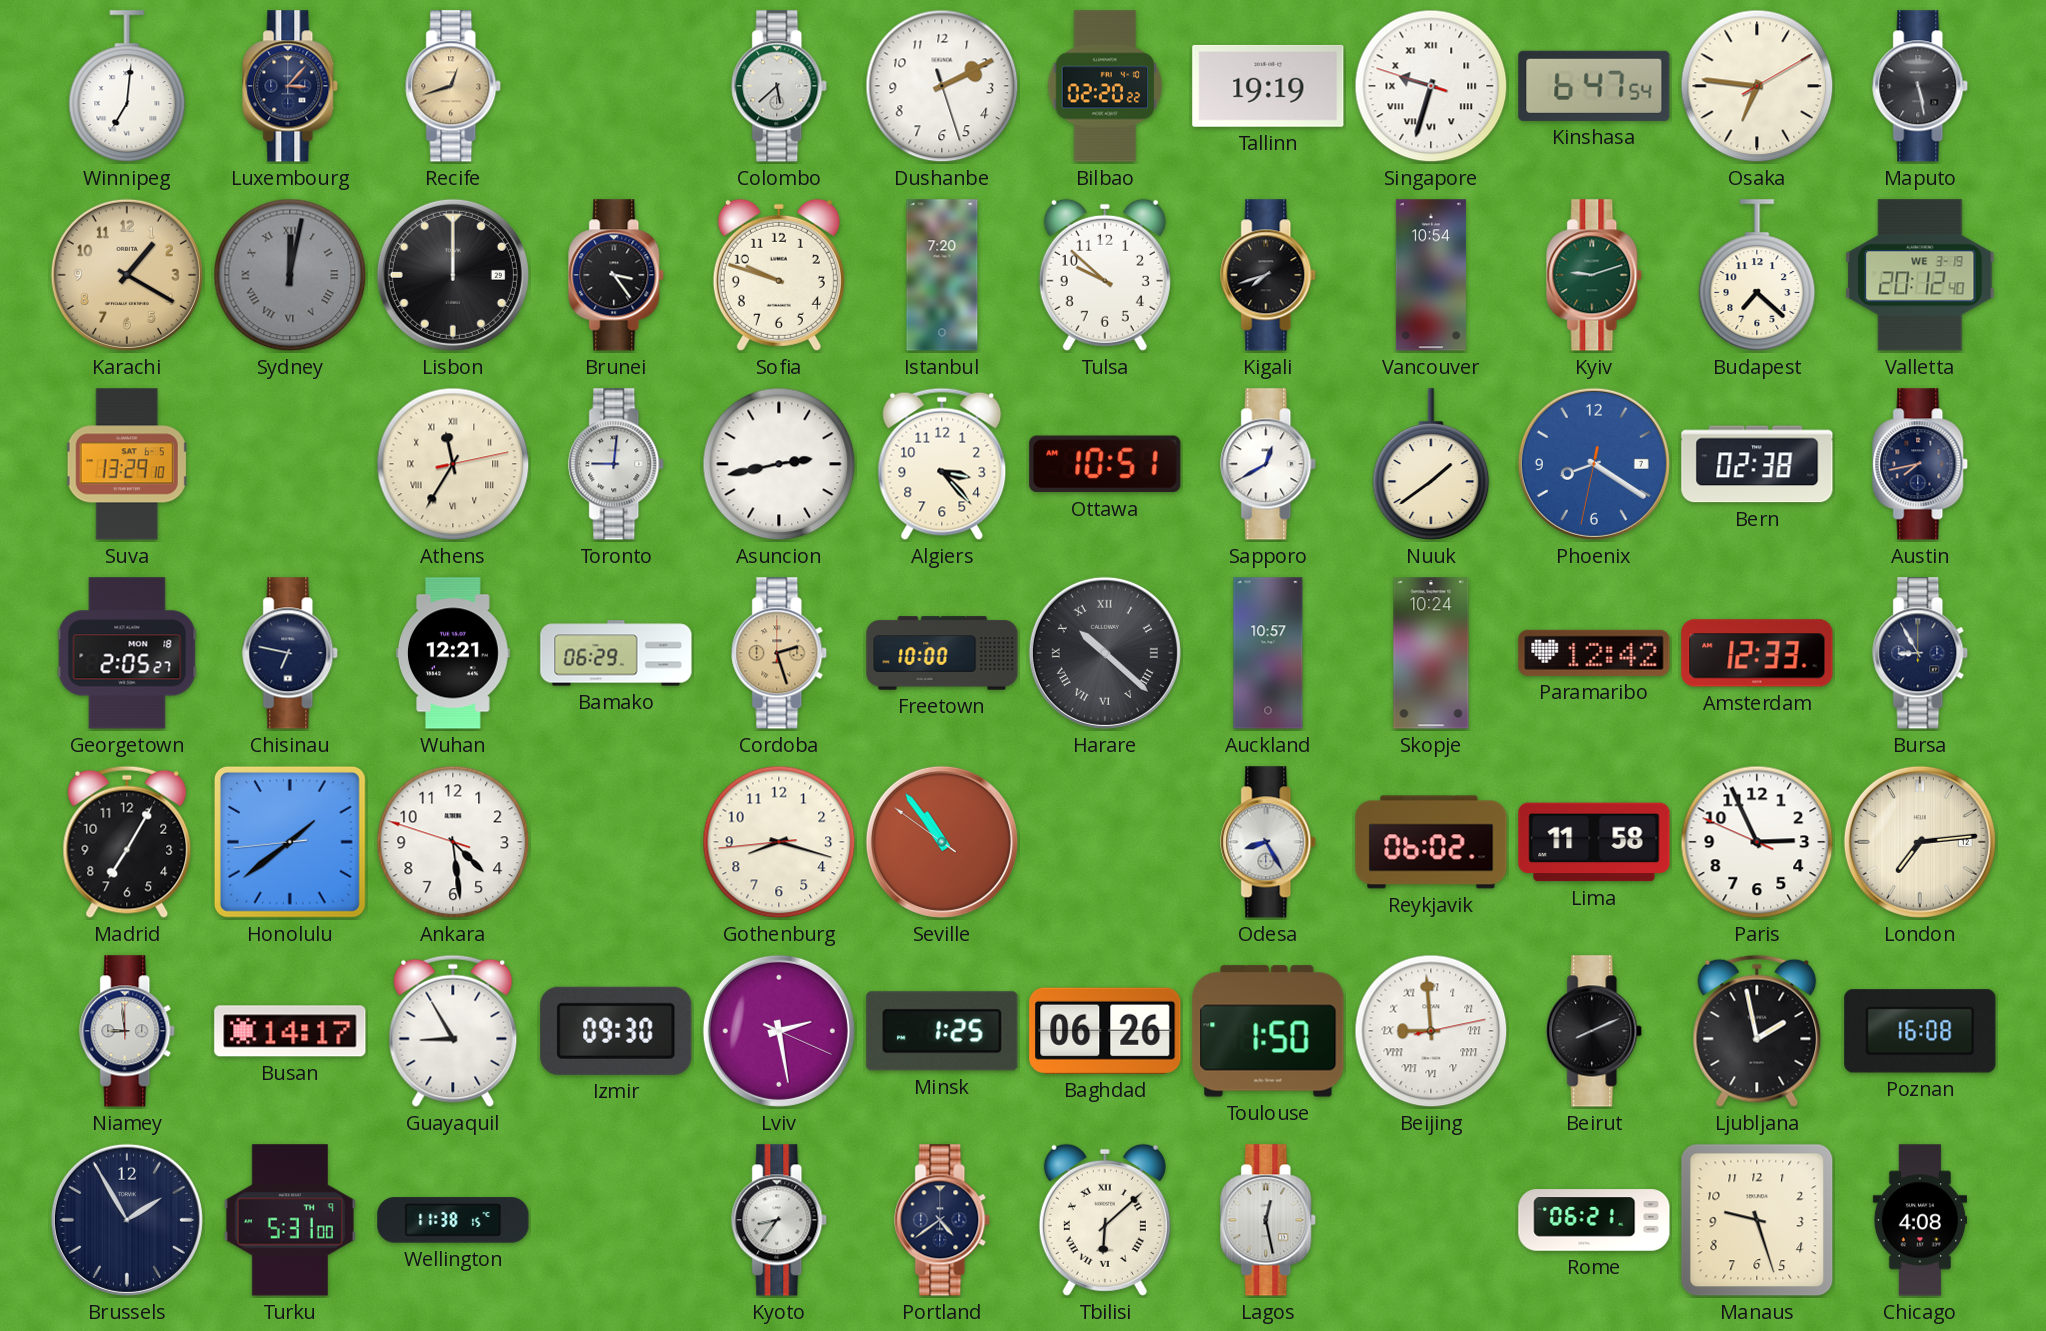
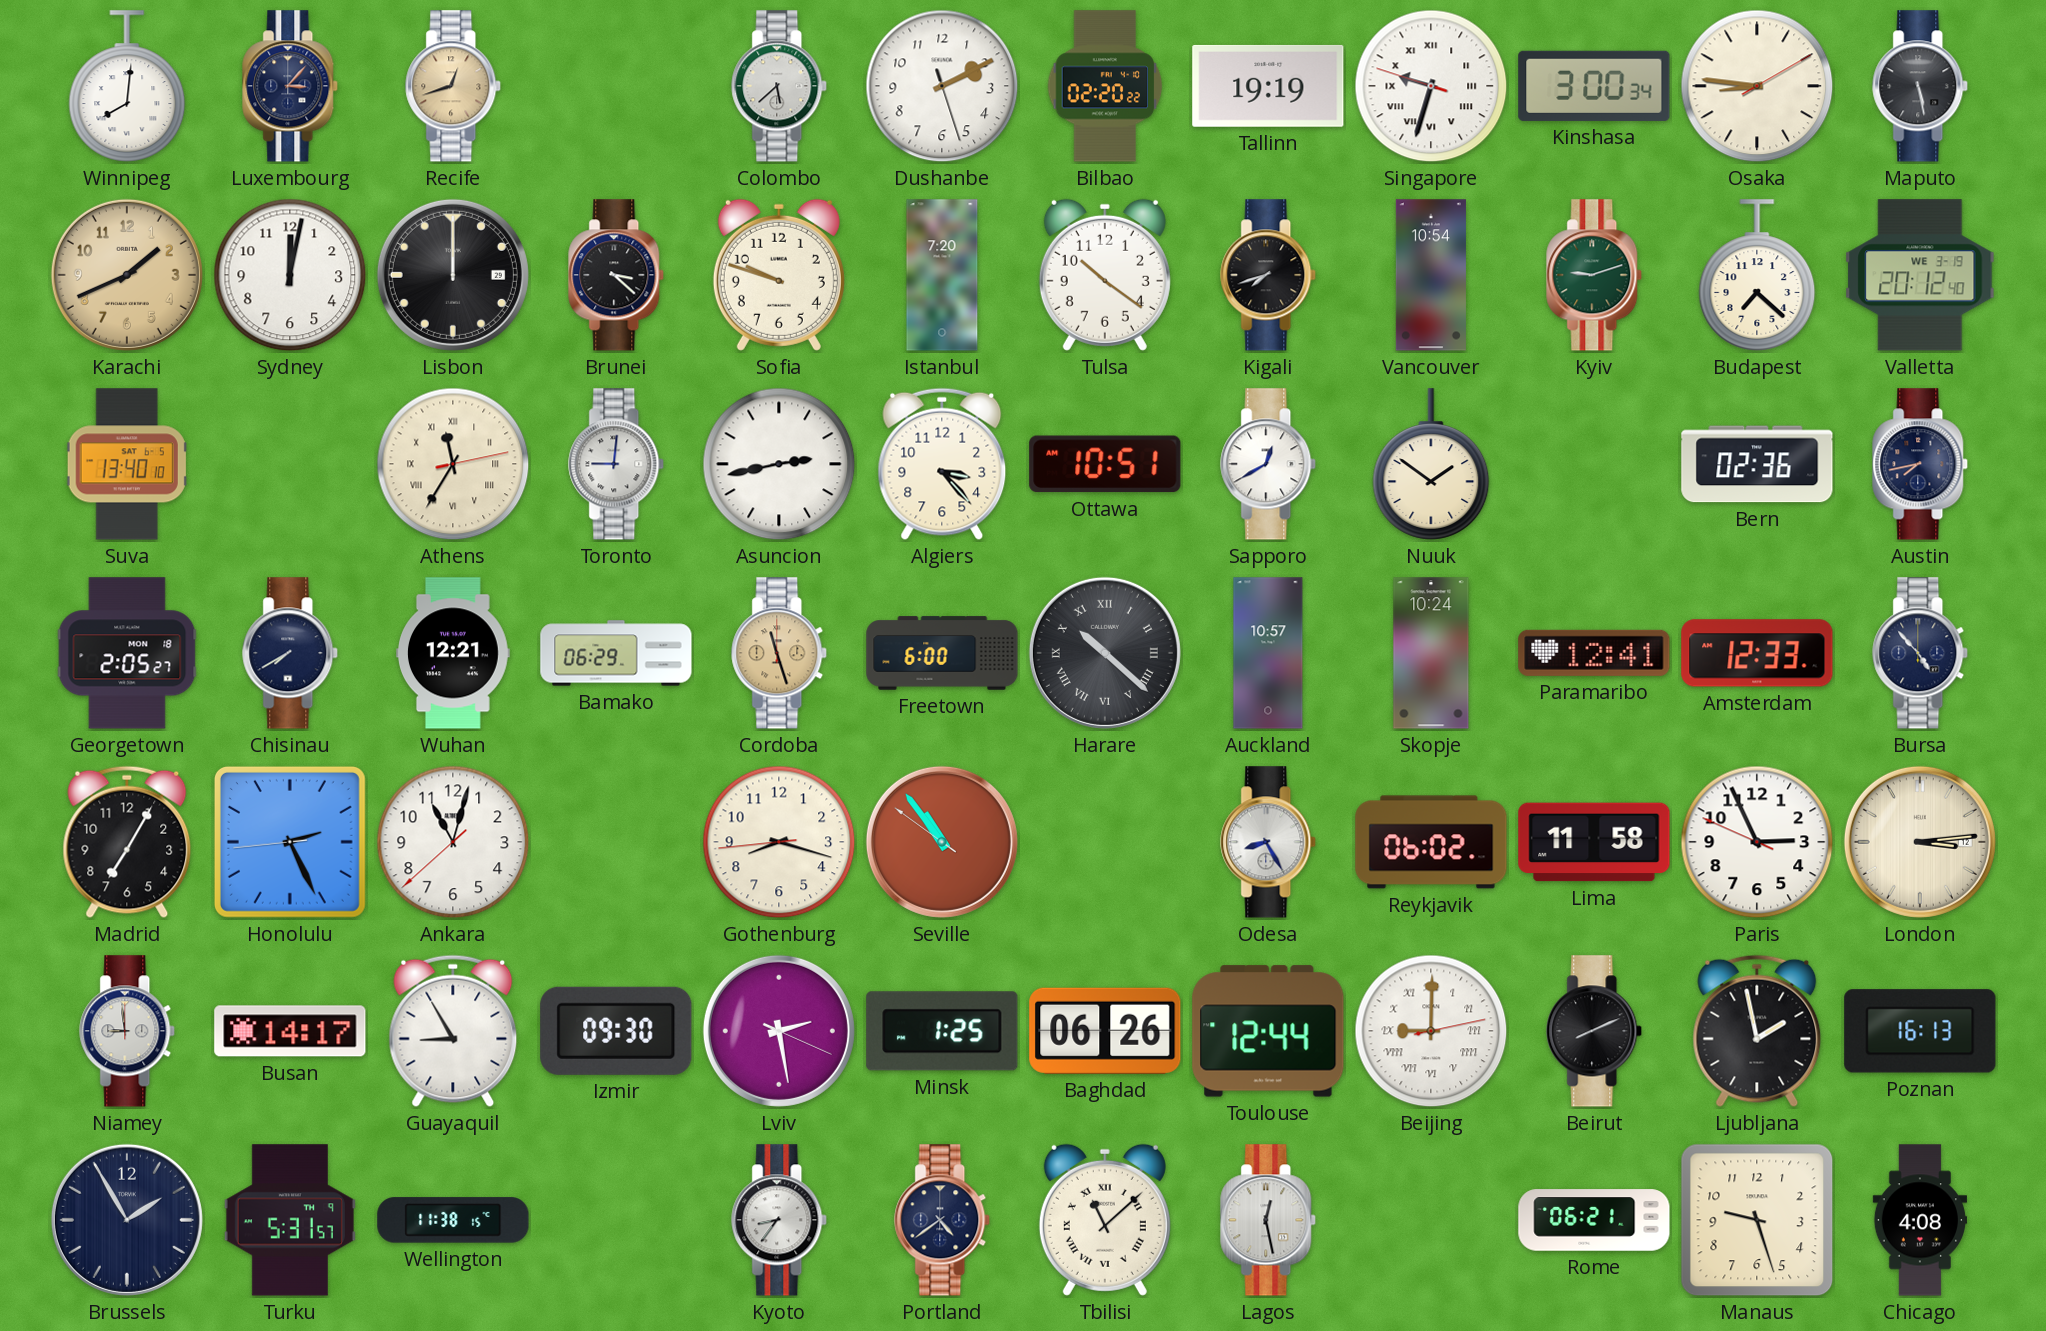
Winnipeg: 7:01 -> 8:01 (127, 86)
Kinshasa: 6:47 -> 3:00 (1594, 86)
Osaka: 6:46 -> 8:46 (1757, 86)
Karachi: 1:20 -> 1:41 (127, 275)
Sydney dial: grey -> white (290, 275)
Sydney numerals: Roman -> Arabic (290, 275)
Brunei: 3:24 -> 3:22 (617, 275)
Tulsa: 9:52 -> 10:21 (1105, 275)
Suva: 13:29 -> 13:40 (127, 464)
Nuuk: 1:39 -> 1:51 (1431, 464)
Phoenix: 8:20 -> none (1594, 464)
Bern: 02:38 -> 02:36 (1757, 464)
Chisinau: 6:47 -> 7:40 (291, 653)
Cordoba: 2:27 -> 11:27 (780, 653)
Freetown: 10:00 -> 6:00 (942, 653)
Paramaribo: 12:42 -> 12:41 (1594, 653)
Bursa: 8:55 -> 4:53 (1921, 653)
Honolulu: 1:38 -> 2:25 (290, 842)
Ankara: 4:28 -> 11:02 (453, 842)
London: 7:14 -> 3:14 (1920, 842)
Toulouse: 1:50 -> 12:44 (1268, 1031)
Beijing: 8:59 -> 9:00 (1431, 1031)
Poznan: 16:08 -> 16:13 (1920, 1031)
Turku: 5:31:00 -> 5:31:57 (290, 1220)
Tbilisi: 6:08 -> 11:08 (1105, 1220)
